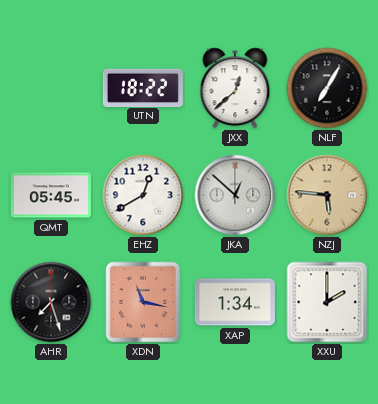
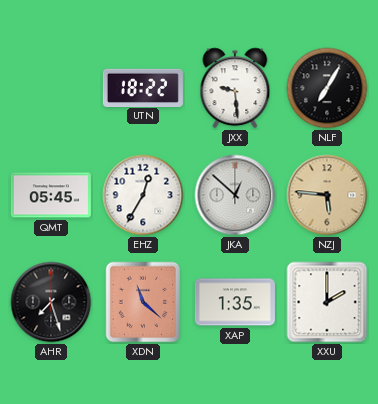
JXX: 12:38 -> 9:29 (235, 88)
EHZ: 12:40 -> 12:35 (143, 195)
XDN: 11:17 -> 11:22 (143, 302)
XAP: 1:34 -> 1:35 (235, 302)
